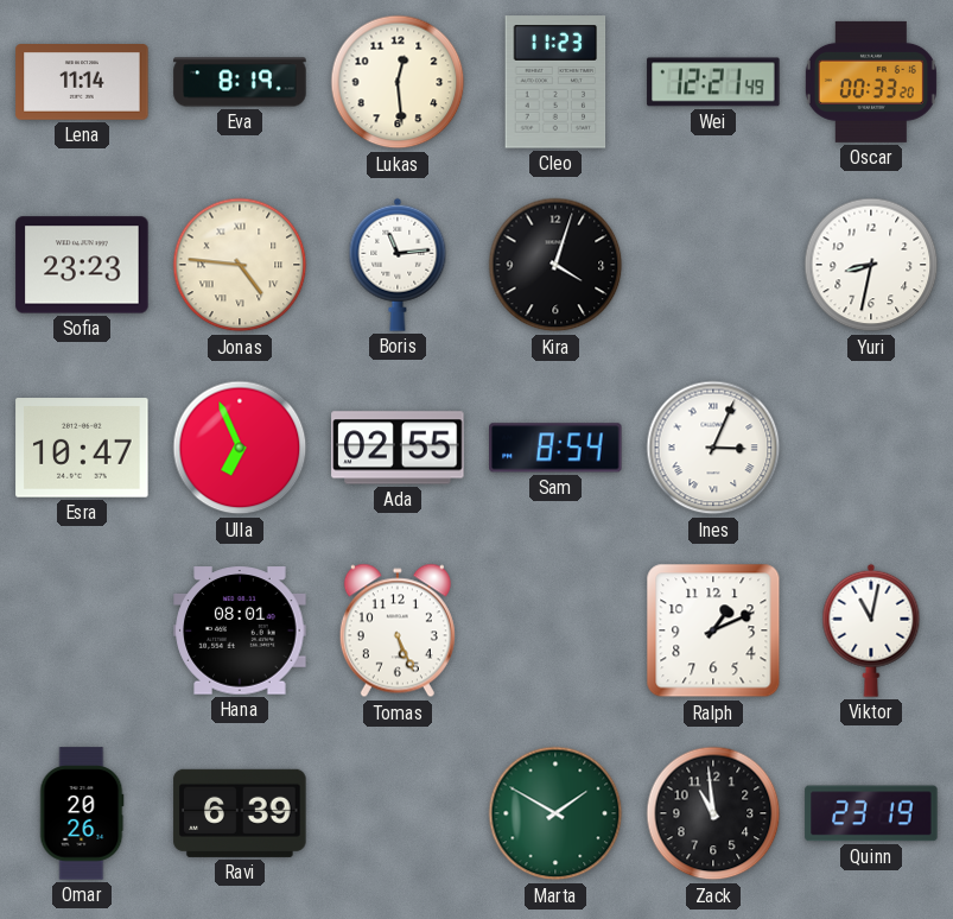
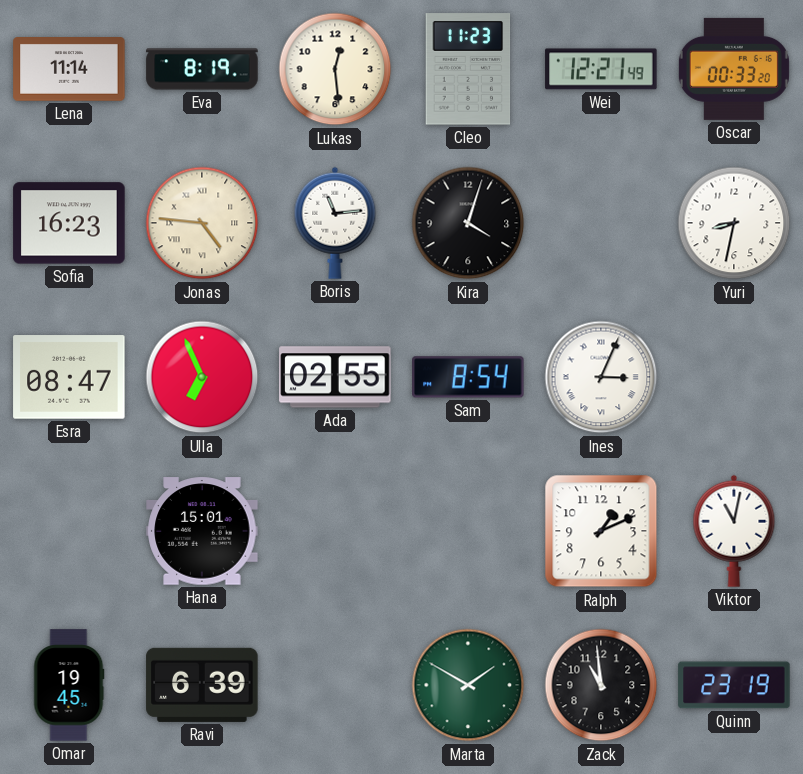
Sofia: 23:23 -> 16:23 (69, 223)
Esra: 10:47 -> 08:47 (69, 377)
Hana: 08:01 -> 15:01 (202, 531)
Tomas: 5:26 -> none (398, 630)
Omar: 20:26 -> 19:45 (69, 685)
